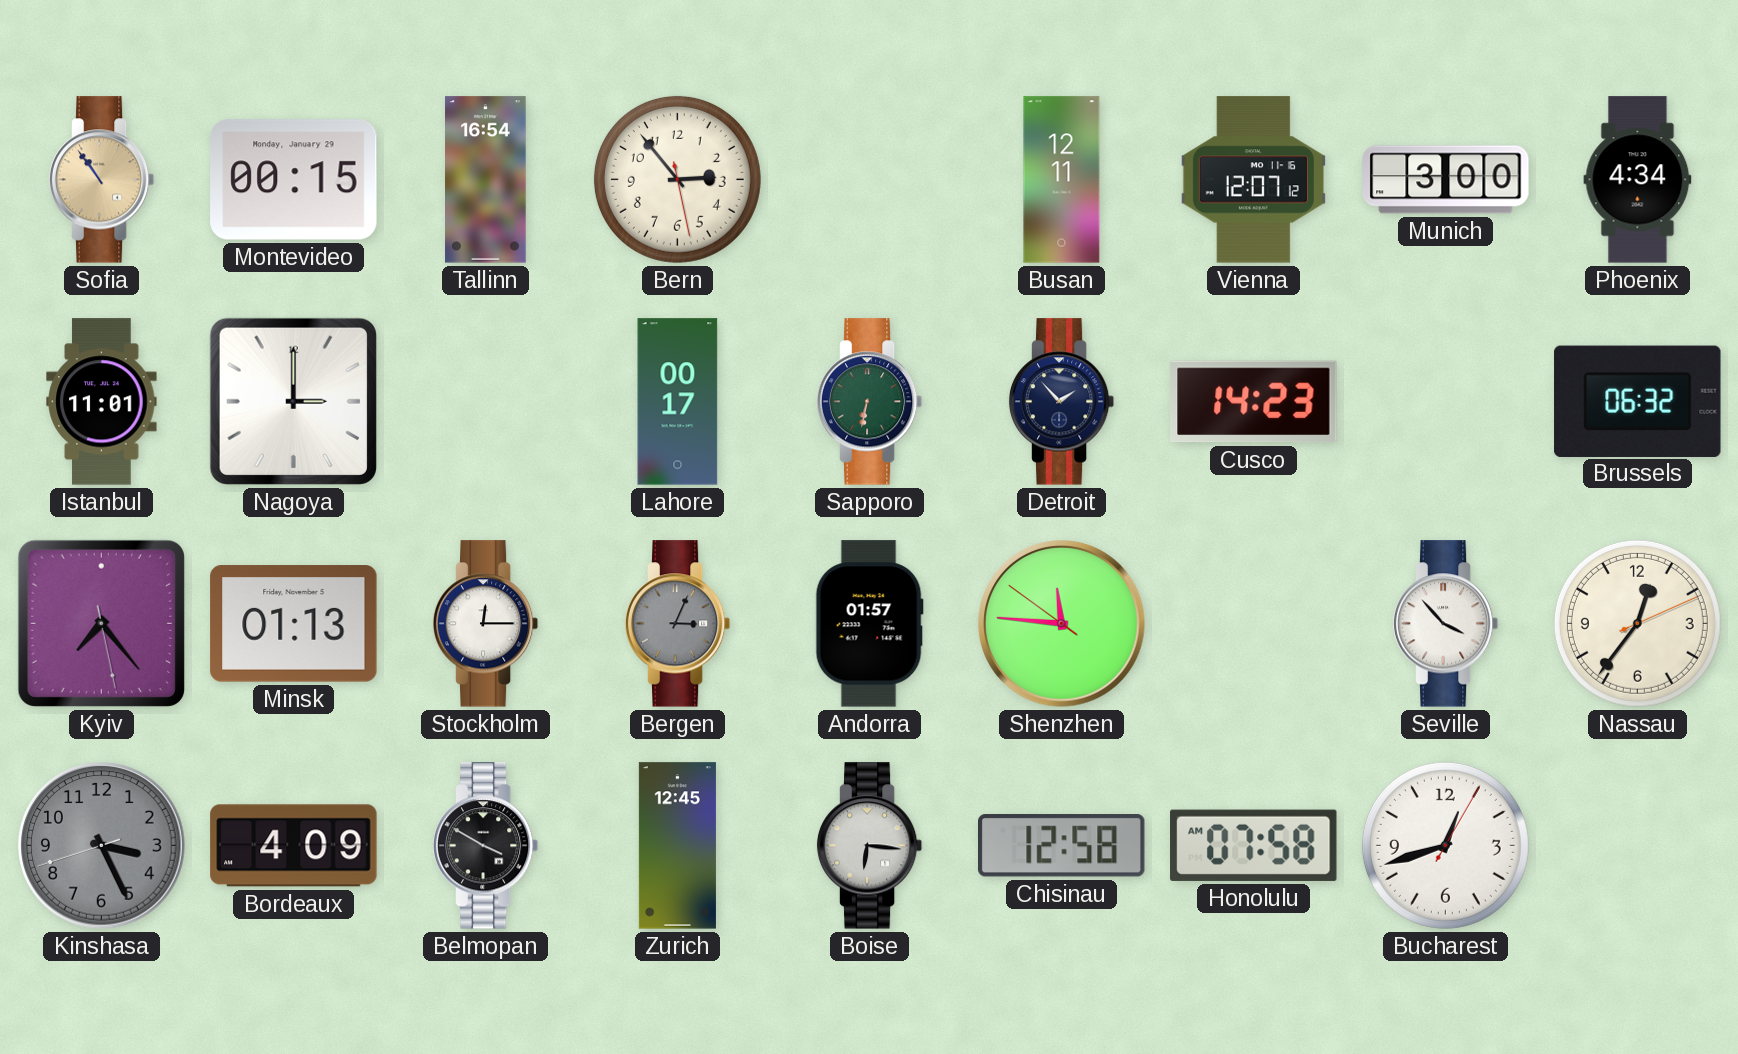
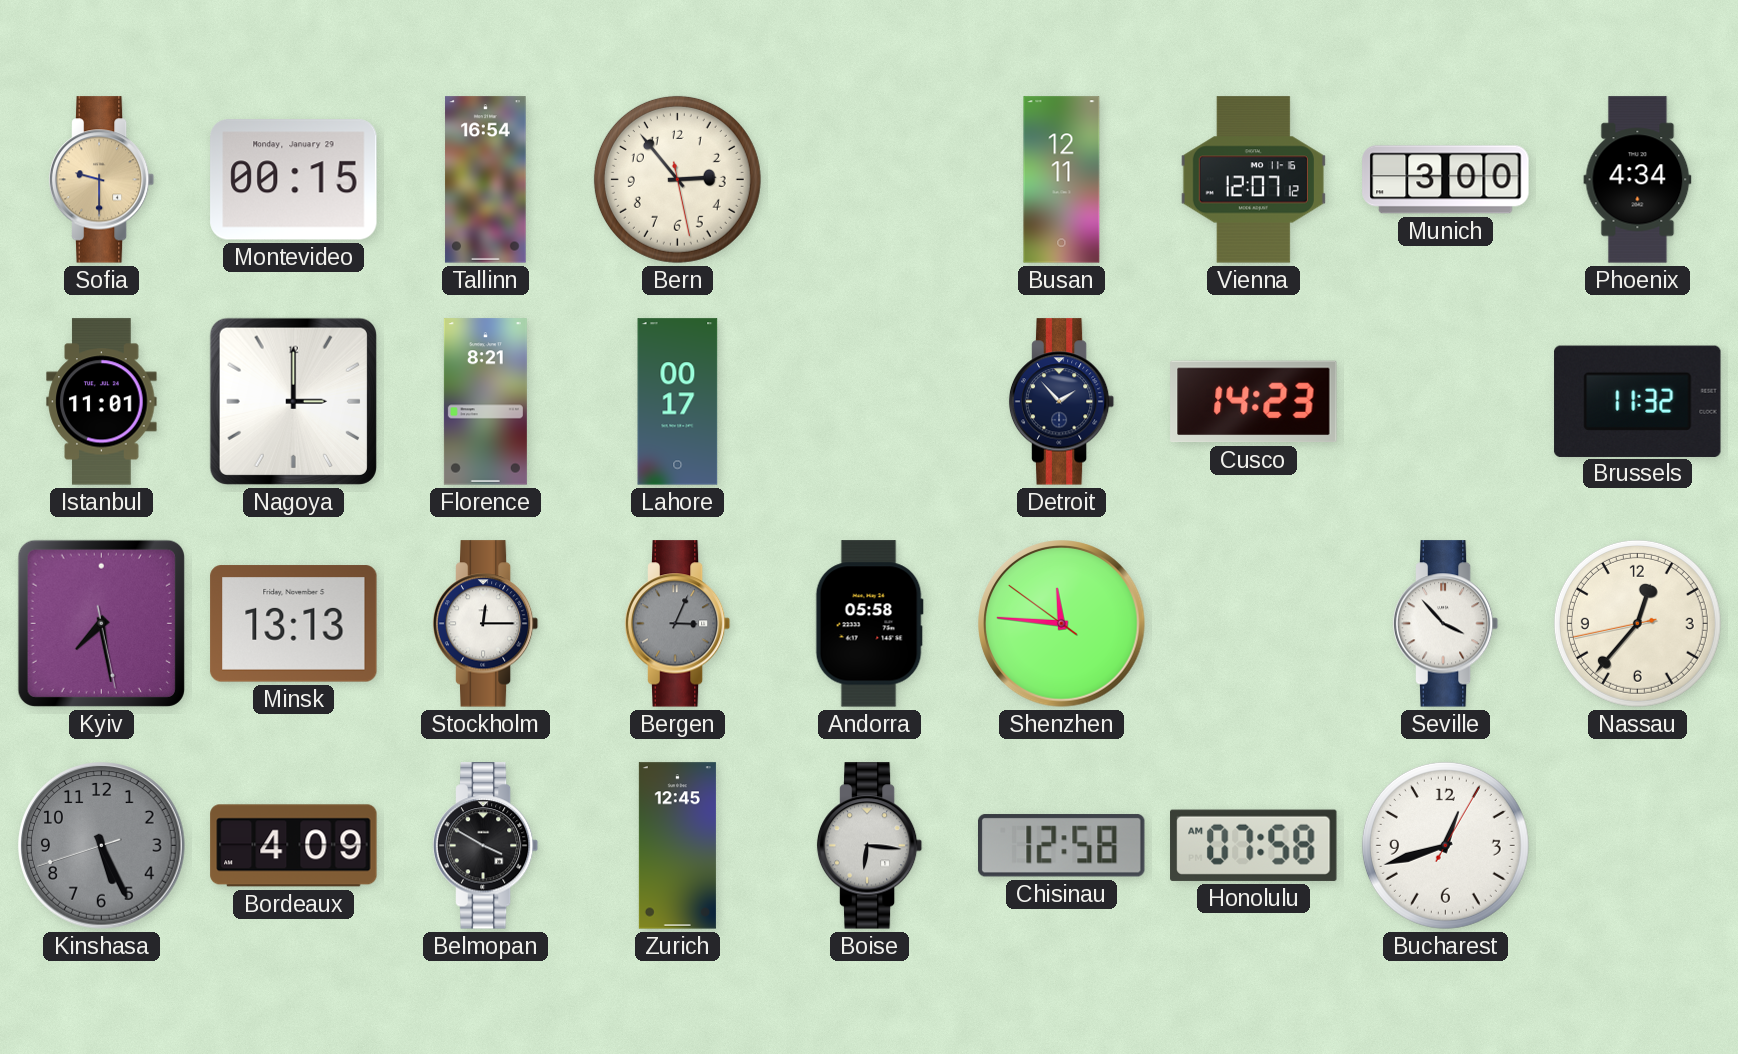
Sofia: 10:54 -> 9:30 (102, 180)
Florence: none -> 8:21 (485, 402)
Sapporo: 6:32 -> none (870, 402)
Brussels: 06:32 -> 11:32 (1638, 401)
Kyiv: 7:23 -> 7:28 (101, 623)
Minsk: 01:13 -> 13:13 (294, 624)
Andorra: 01:57 -> 05:58 (869, 624)
Nassau: 12:36:11 -> 12:36:43 (1637, 623)
Kinshasa: 3:25 -> 5:25 (102, 846)
